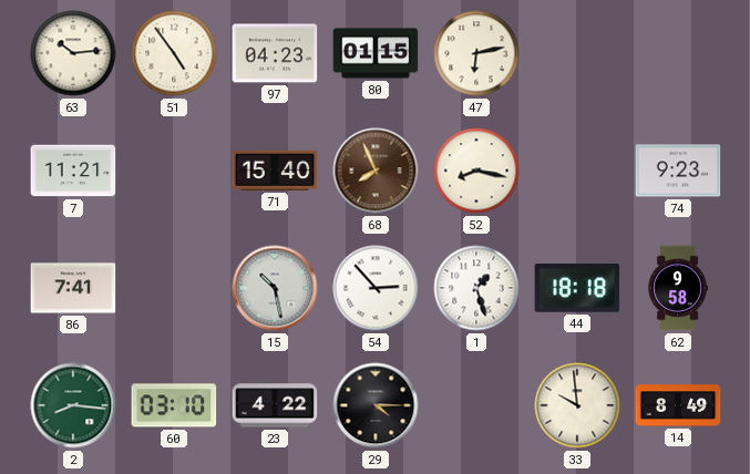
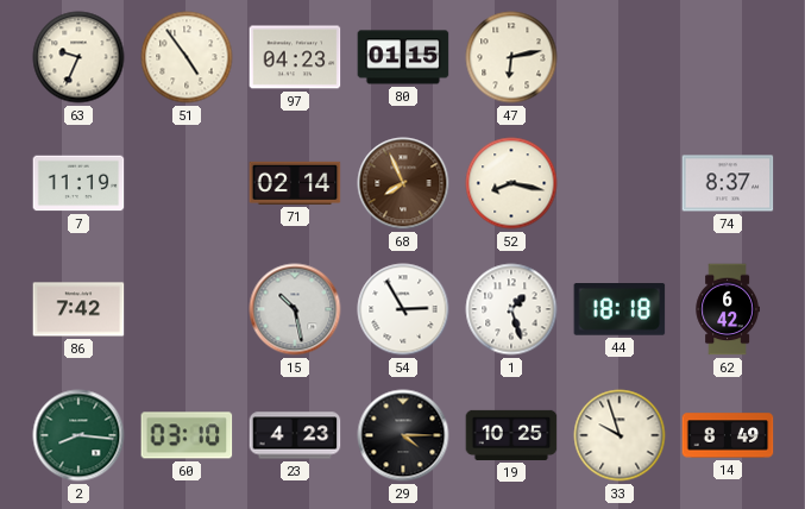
63: 10:14 -> 9:34 (78, 57)
7: 11:21 -> 11:19 (78, 183)
71: 15:40 -> 02:14 (295, 183)
74: 9:23 -> 8:37 (728, 183)
86: 7:41 -> 7:42 (78, 309)
54: 2:53 -> 2:55 (403, 309)
62: 9:58 -> 6:42 (728, 309)
23: 4:22 -> 4:23 (295, 435)
19: none -> 10:25 (511, 435)
33: 9:59 -> 9:57 (620, 435)
